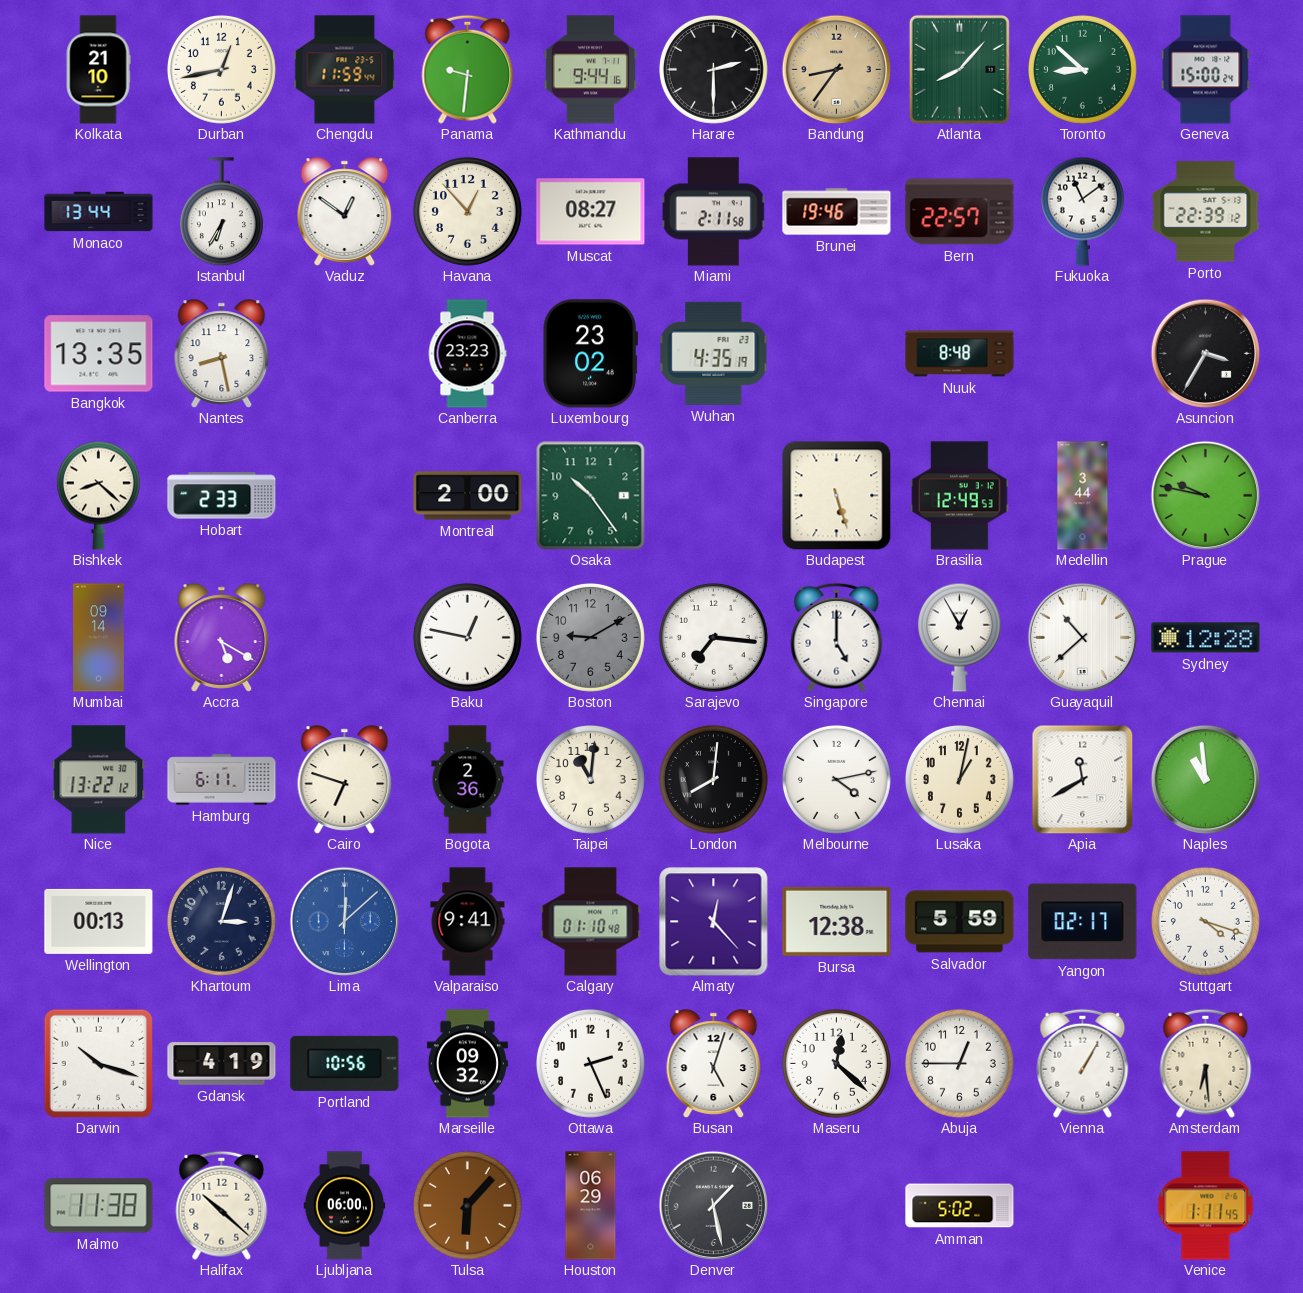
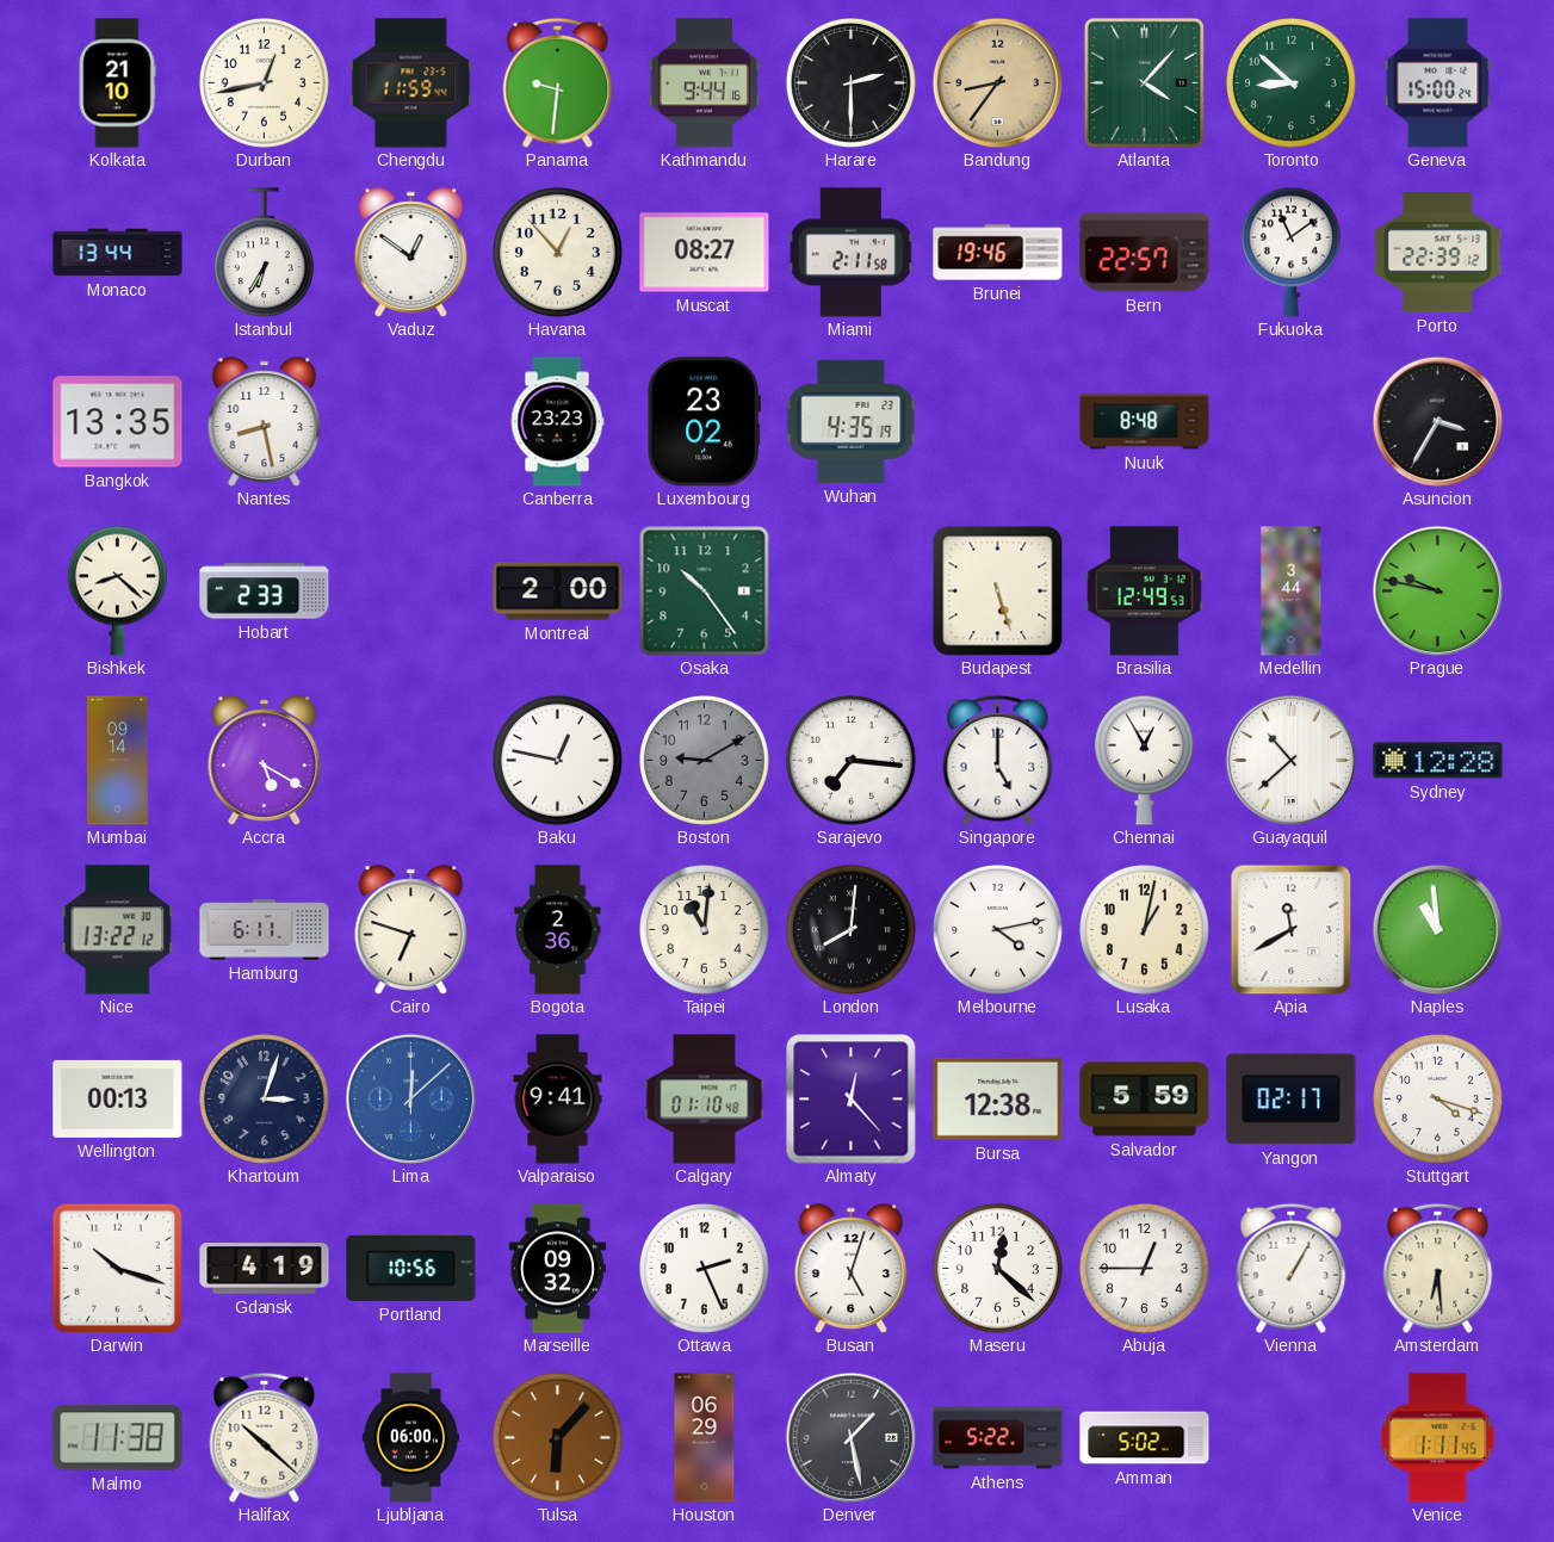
Atlanta: 8:07 -> 4:07 (1144, 82)
Athens: none -> 5:22 (998, 1438)
